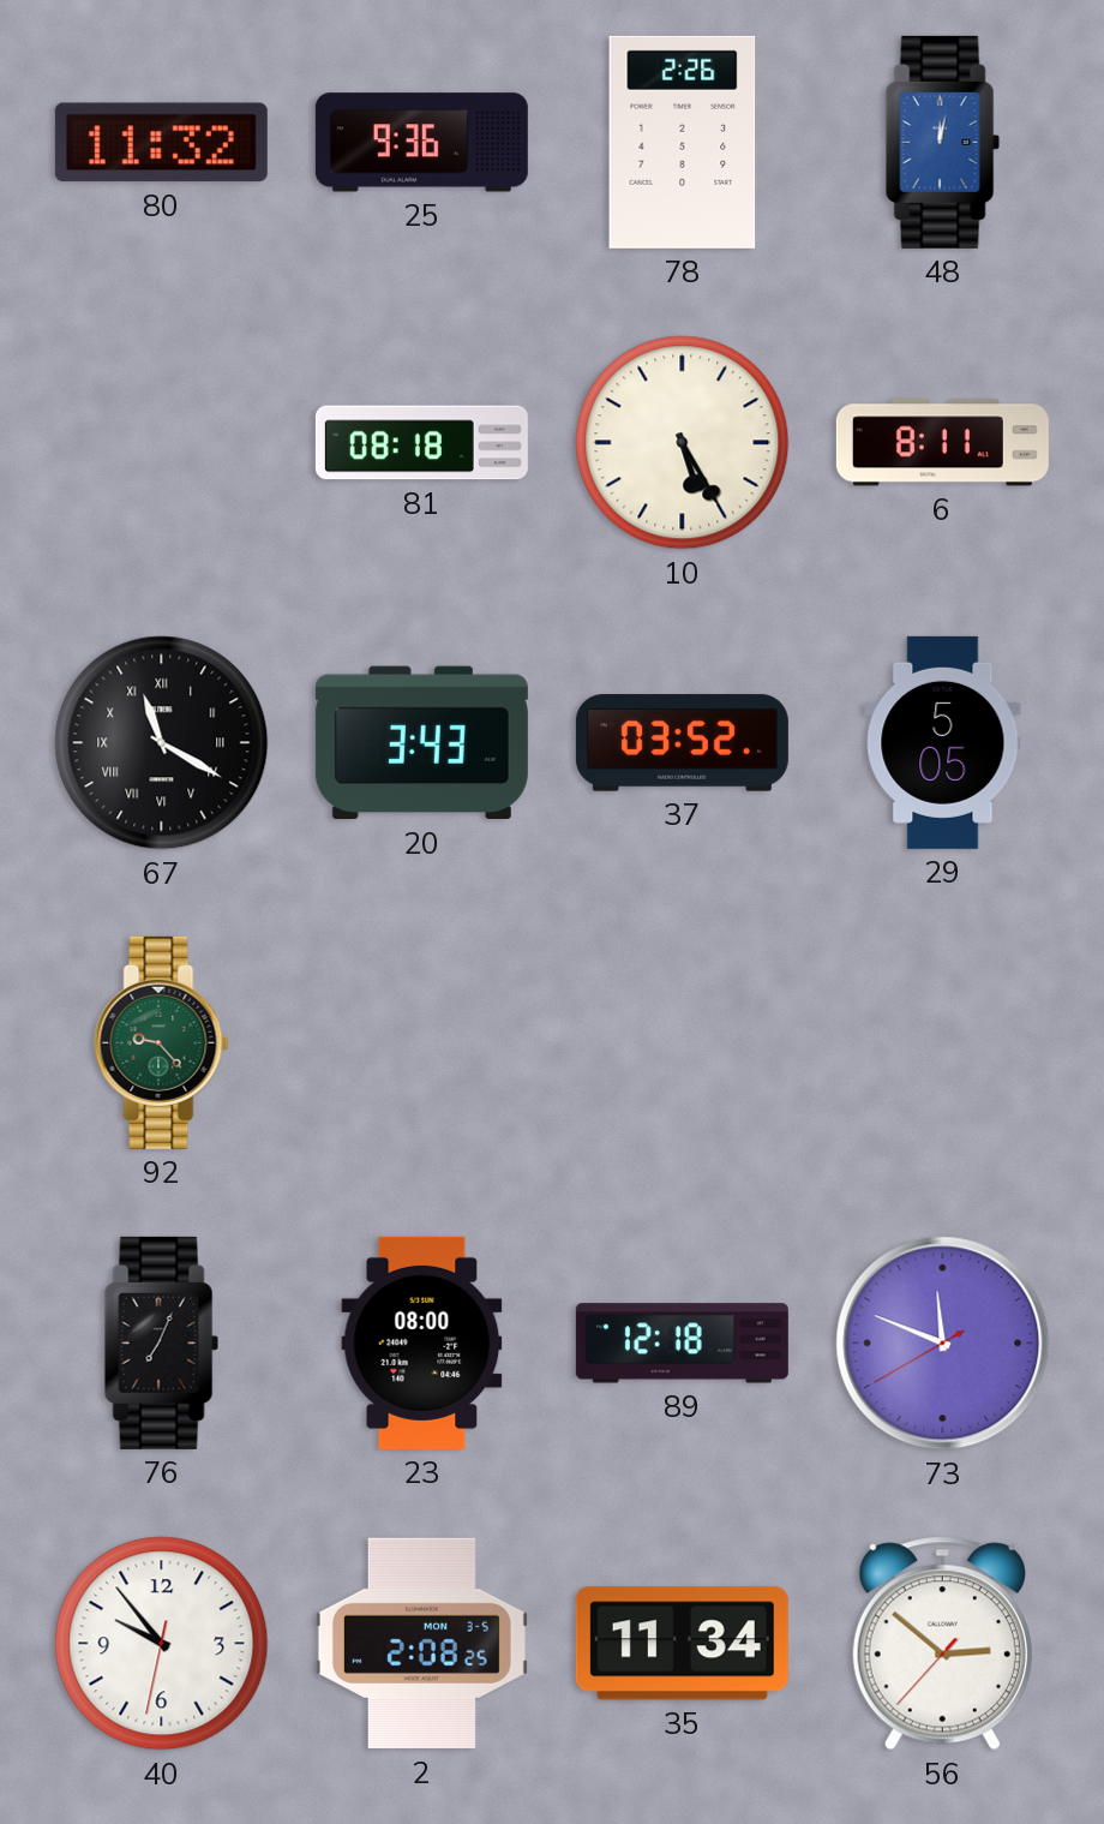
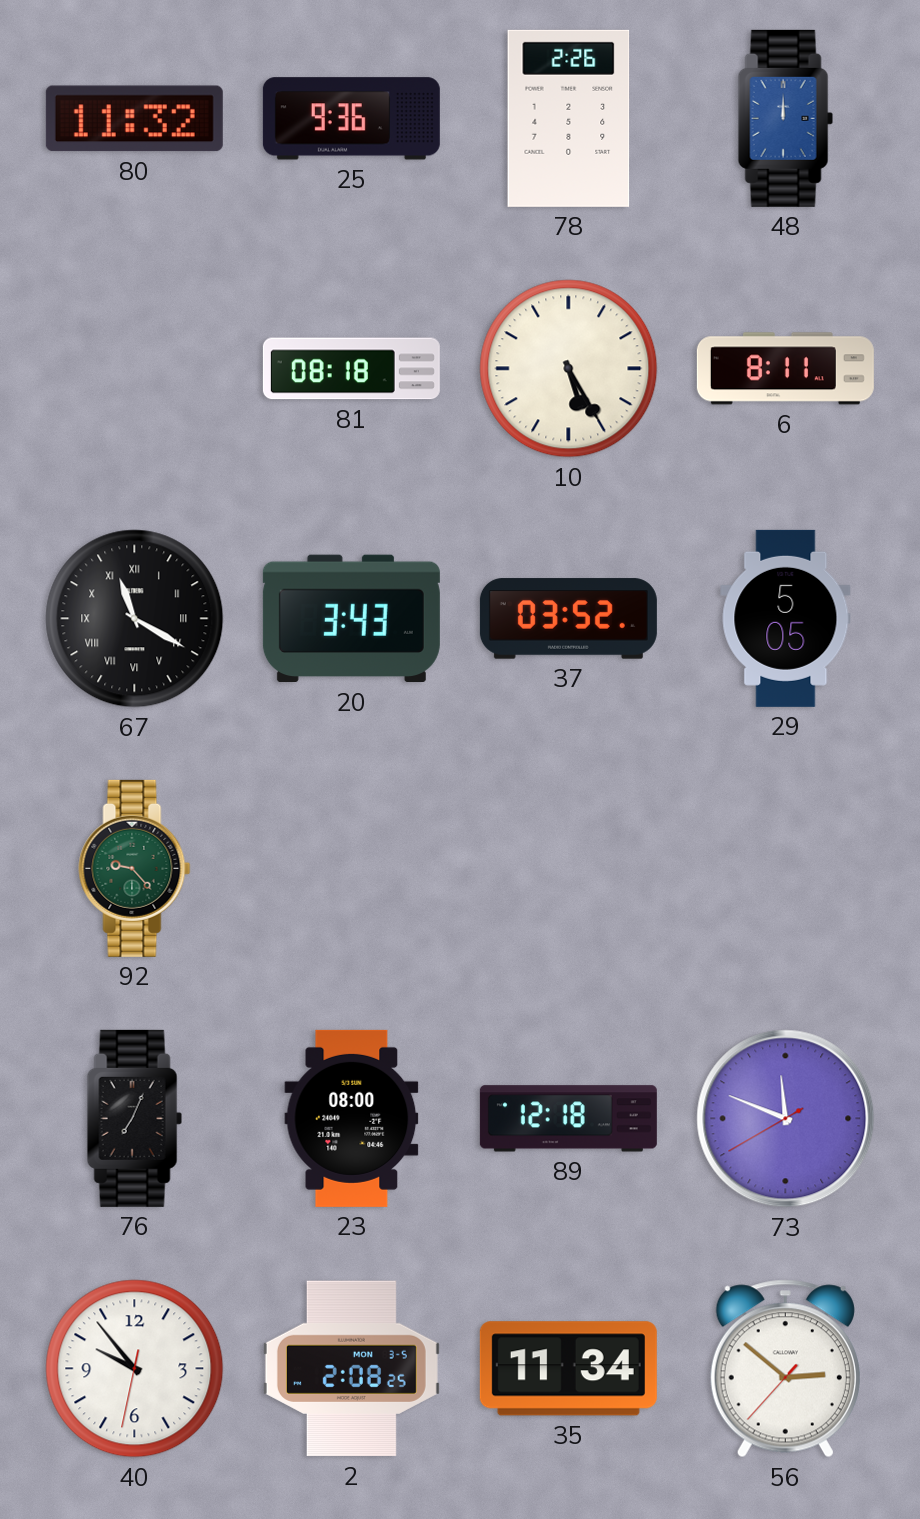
48: 12:02 -> 12:00 (785, 118)
